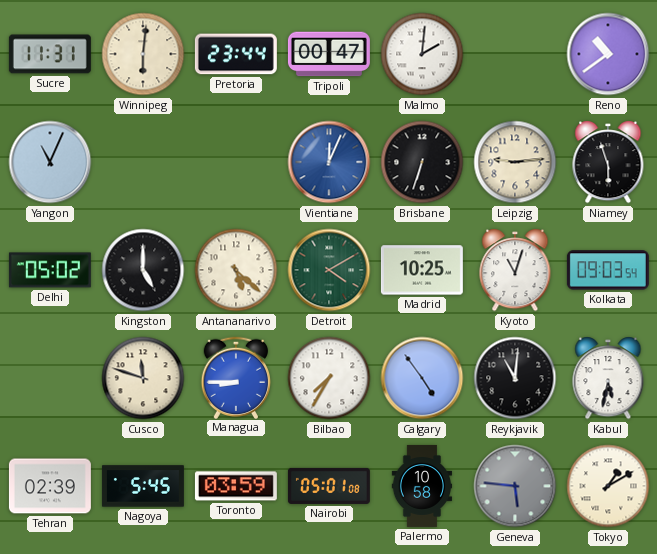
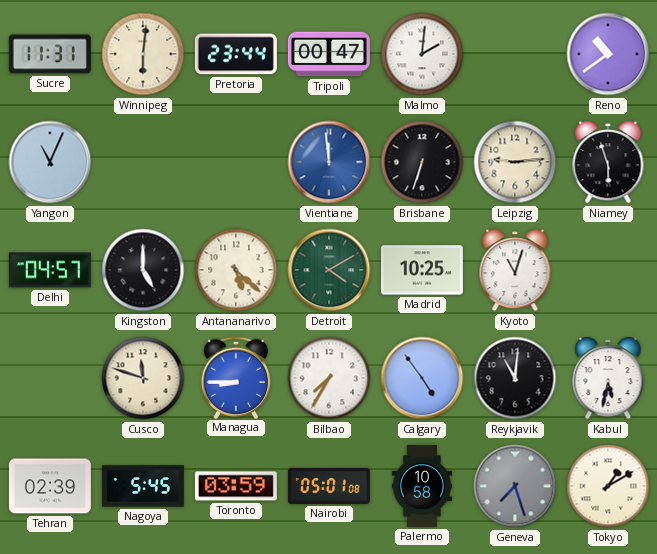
Vientiane: 12:04 -> 11:59 (329, 162)
Delhi: 05:02 -> 04:57 (50, 270)
Kolkata: 09:03 -> none (608, 270)
Geneva: 5:46 -> 7:27 (515, 486)
